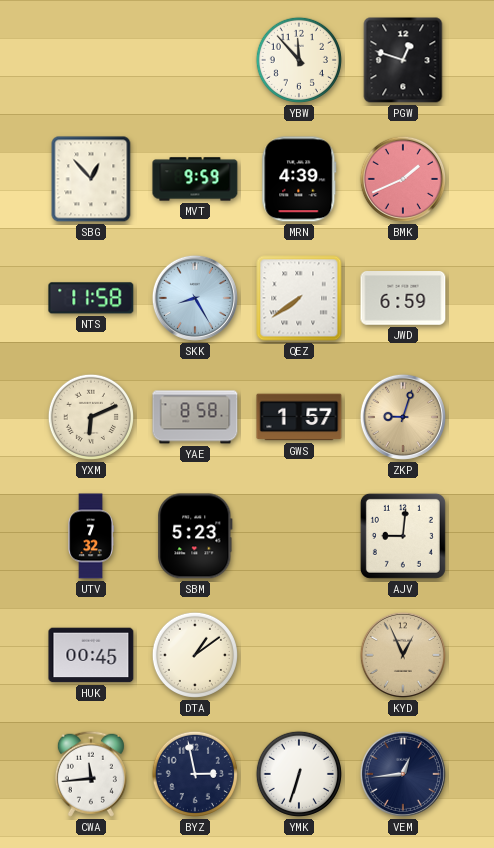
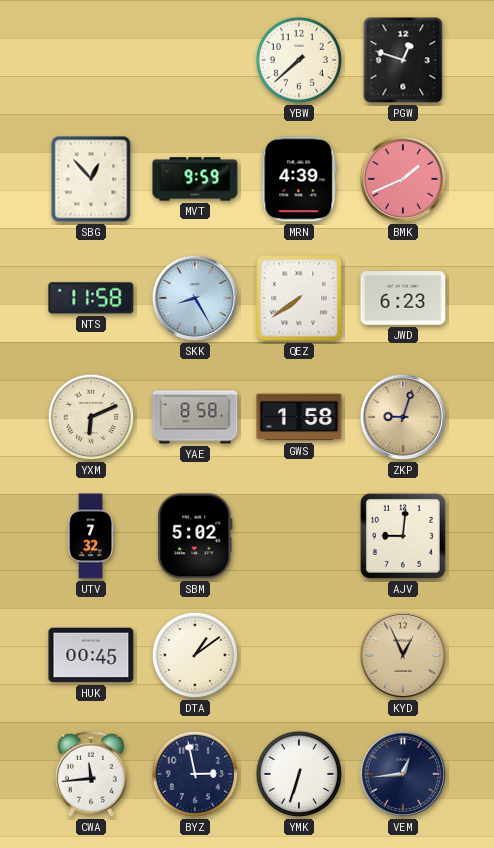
YBW: 11:53 -> 7:38 (299, 60)
JWD: 6:59 -> 6:23 (403, 298)
GWS: 1:57 -> 1:58 (299, 417)
SBM: 5:23 -> 5:02 (195, 536)
